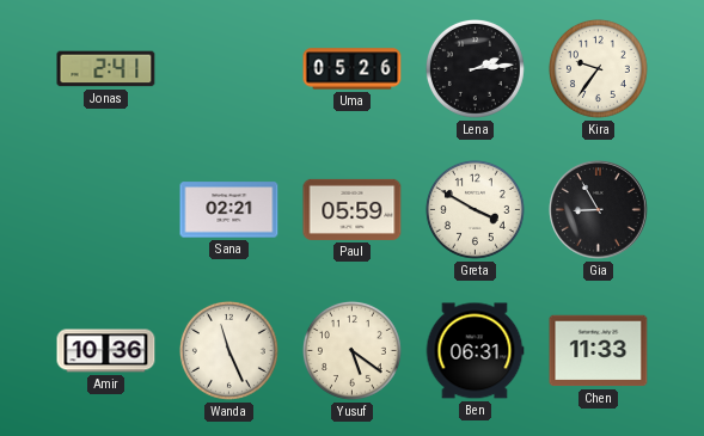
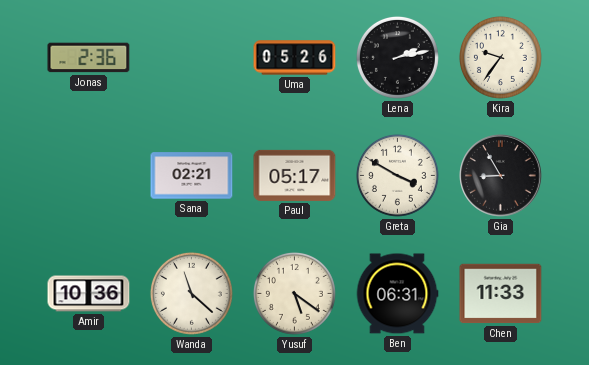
Jonas: 2:41 -> 2:36 (89, 58)
Lena: 2:14 -> 2:13 (397, 57)
Paul: 05:59 -> 05:17 (295, 175)
Wanda: 11:26 -> 11:22 (191, 293)
